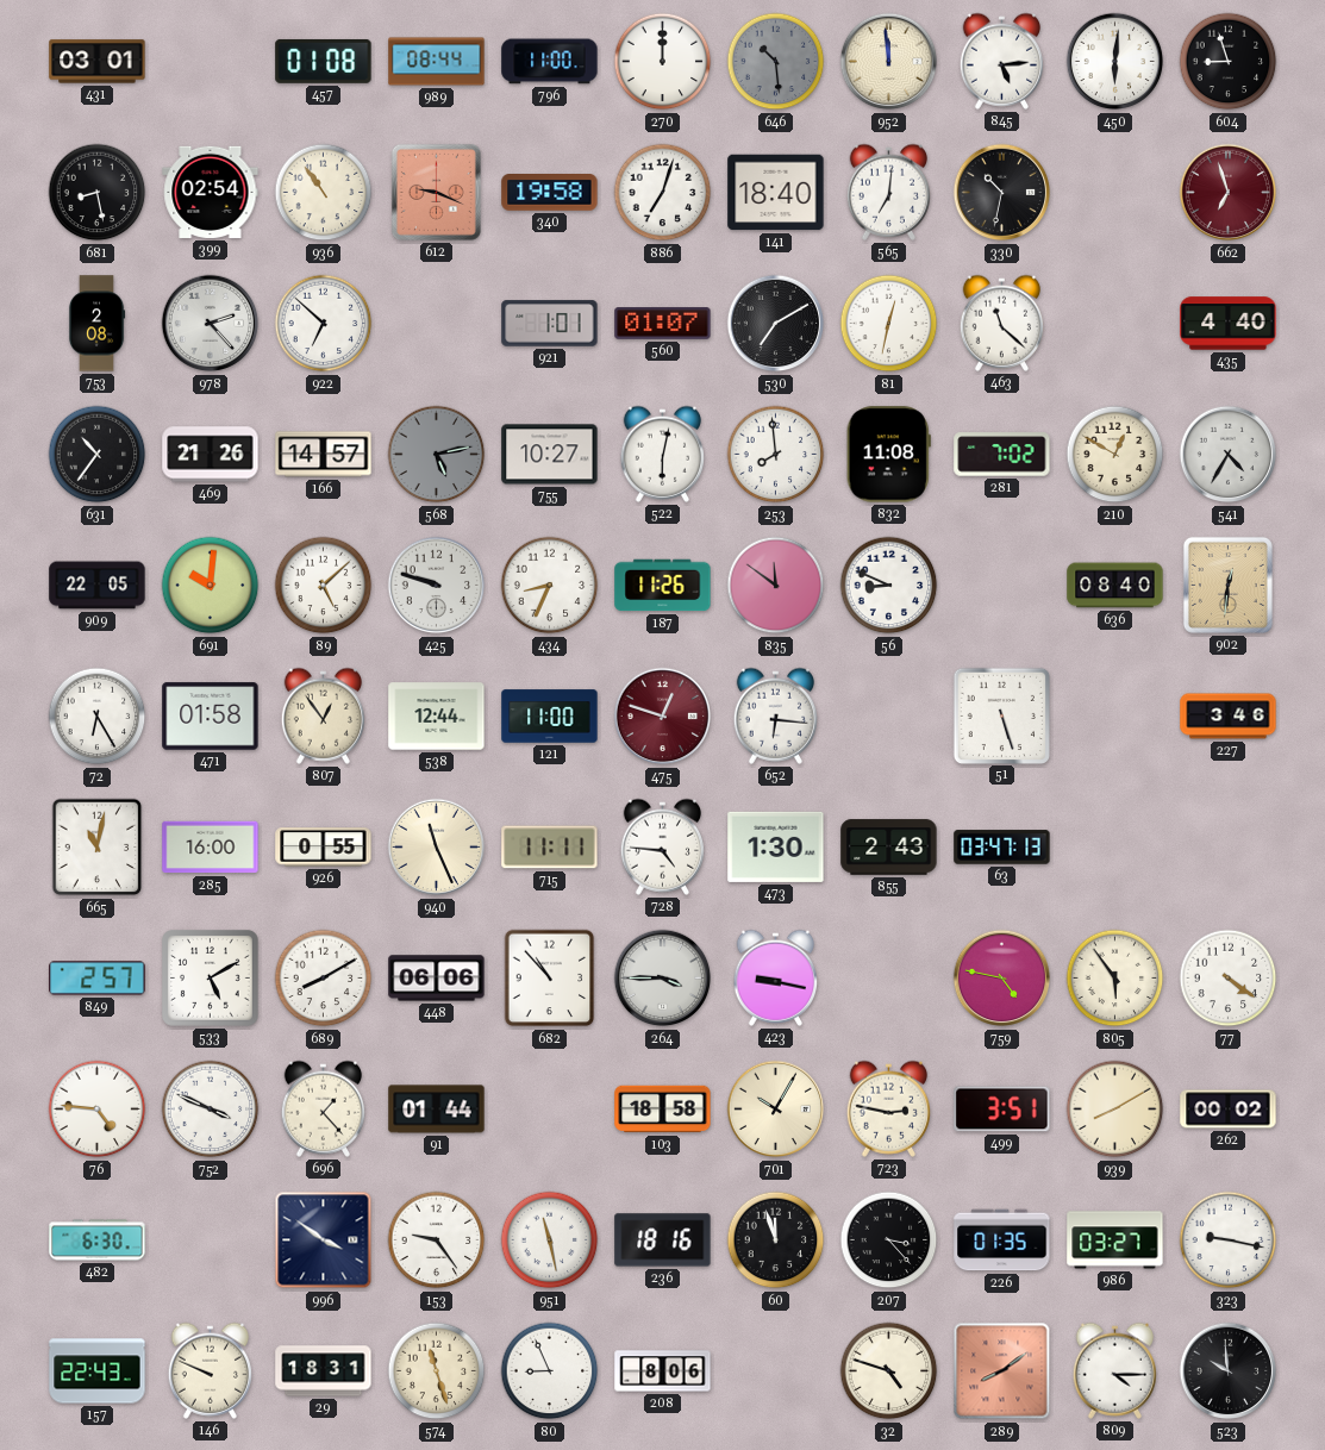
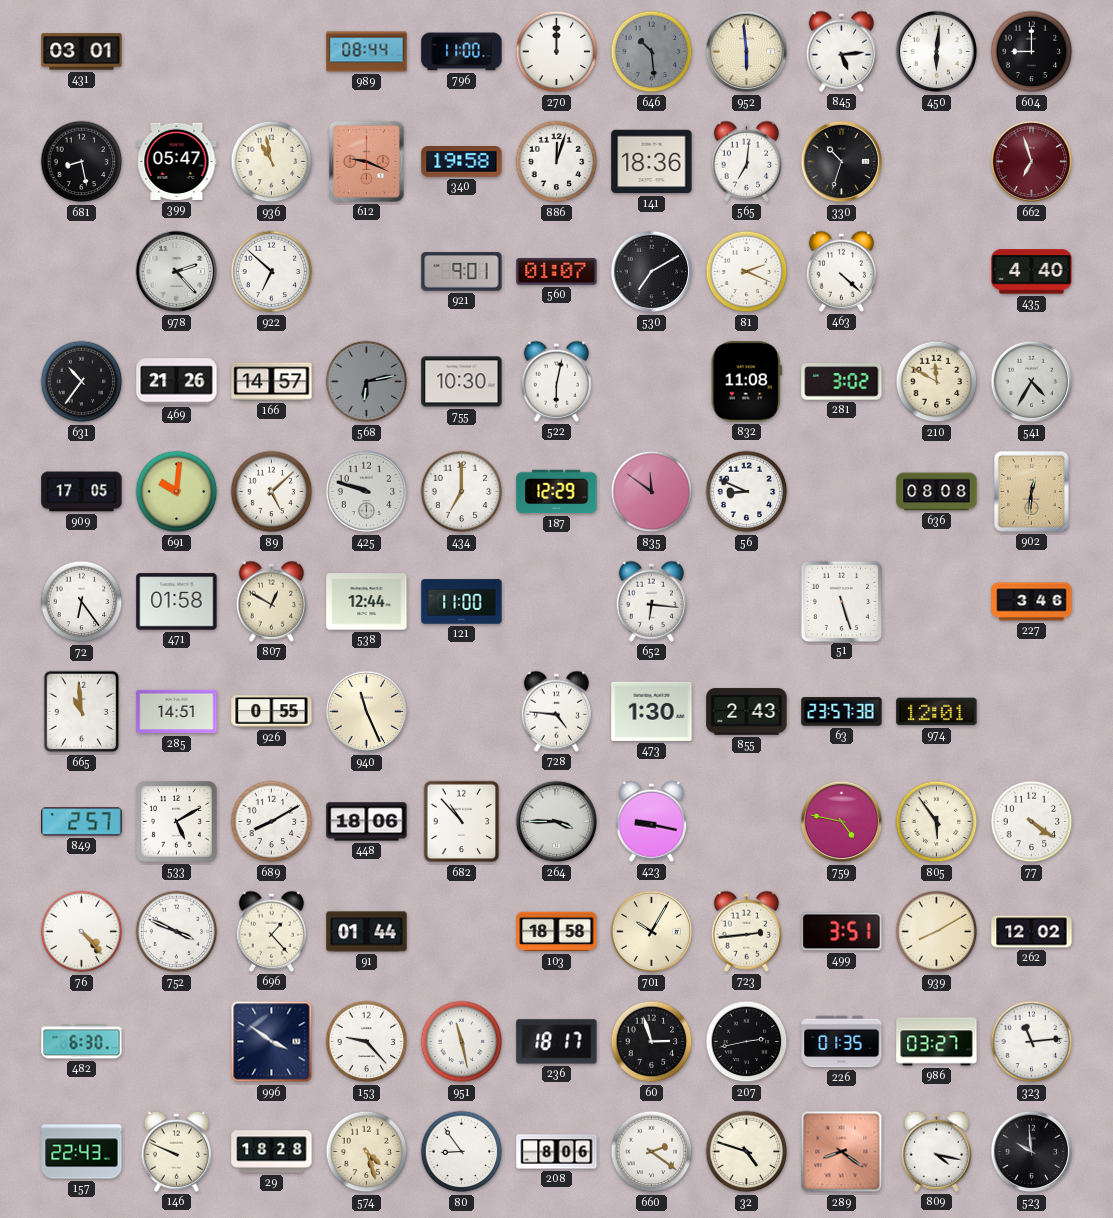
457: 01:08 -> none (324, 61)
952: 11:59 -> 5:59 (747, 52)
604: 8:57 -> 9:00 (1032, 52)
399: 02:54 -> 05:47 (177, 161)
936: 10:54 -> 10:58 (272, 162)
886: 7:03 -> 12:03 (557, 162)
141: 18:40 -> 18:36 (652, 162)
330: 10:32 -> 10:33 (842, 162)
753: 2:08 -> none (96, 324)
921: 1:01 -> 9:01 (462, 272)
81: 12:32 -> 2:19 (747, 272)
463: 11:22 -> 4:22 (842, 271)
568: 5:13 -> 6:13 (367, 382)
755: 10:27 -> 10:30 (462, 382)
253: 7:59 -> none (776, 455)
281: 7:02 -> 3:02 (842, 382)
210: 12:50 -> 11:50 (937, 382)
909: 22:05 -> 17:05 (82, 492)
434: 8:34 -> 7:00 (462, 492)
187: 11:26 -> 12:29 (557, 492)
636: 08:40 -> 08:08 (937, 492)
72: 6:25 -> 6:24 (82, 602)
807: 12:54 -> 12:50 (272, 601)
475: 12:48 -> none (663, 717)
665: 11:02 -> 10:59 (82, 712)
285: 16:00 -> 14:51 (177, 712)
715: 11:11 -> none (550, 848)
63: 03:47 -> 23:57 (842, 712)
974: none -> 12:01 (937, 712)
448: 06:06 -> 18:06 (367, 822)
76: 4:46 -> 4:23 (82, 932)
723: 2:47 -> 2:44 (747, 931)
262: 00:02 -> 12:02 (1032, 932)
153: 9:24 -> 9:23 (367, 1042)
236: 18:16 -> 18:17 (557, 1042)
60: 11:57 -> 2:57 (652, 1042)
207: 3:23 -> 2:43 (747, 1042)
323: 9:17 -> 11:14 (1032, 1042)
29: 18:31 -> 18:28 (272, 1152)
574: 11:27 -> 4:27 (367, 1152)
80: 8:56 -> 8:54 (462, 1152)
660: none -> 2:21 (652, 1152)
289: 8:09 -> 8:21 (842, 1152)
809: 4:15 -> 4:17 (937, 1151)
